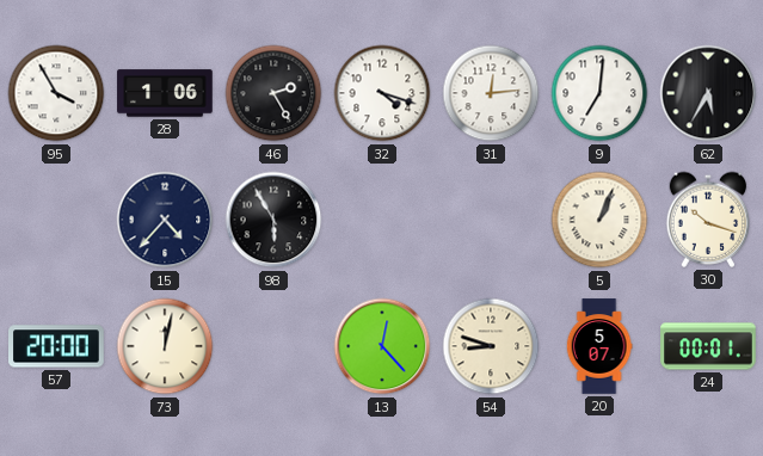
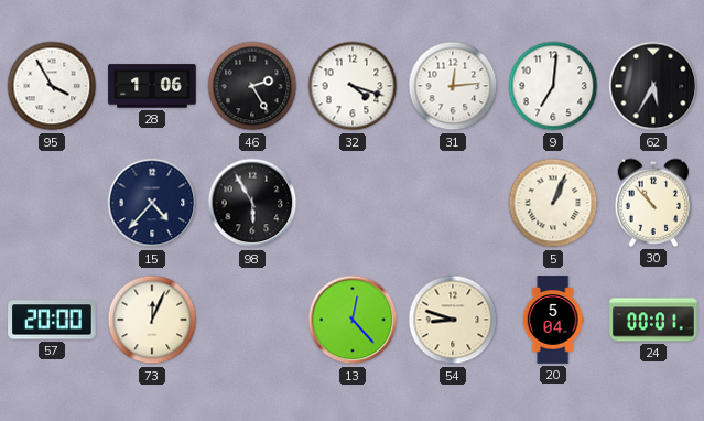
30: 10:18 -> 10:53 (653, 203)
73: 12:02 -> 12:04 (152, 320)
20: 5:07 -> 5:04 (553, 320)
